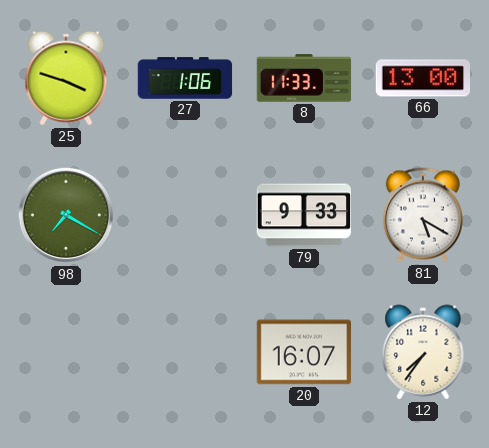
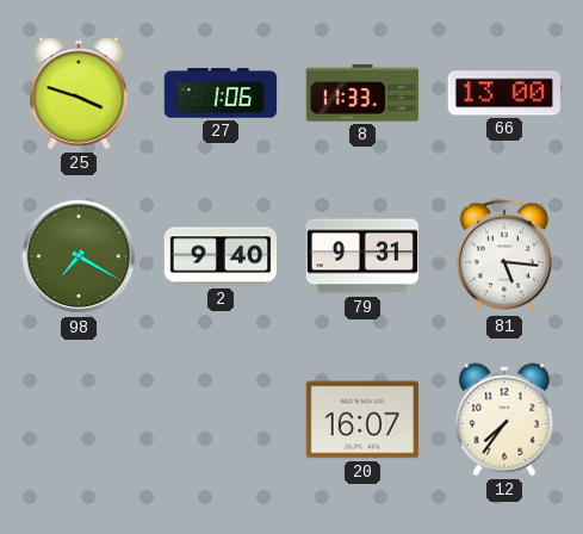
2: none -> 9:40 (221, 256)
79: 9:33 -> 9:31 (361, 256)
81: 5:20 -> 5:16 (504, 256)
